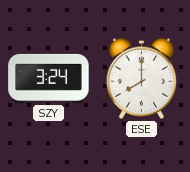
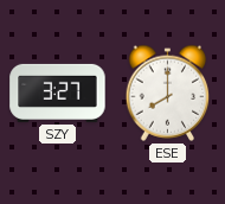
SZY: 3:24 -> 3:27 (58, 93)
